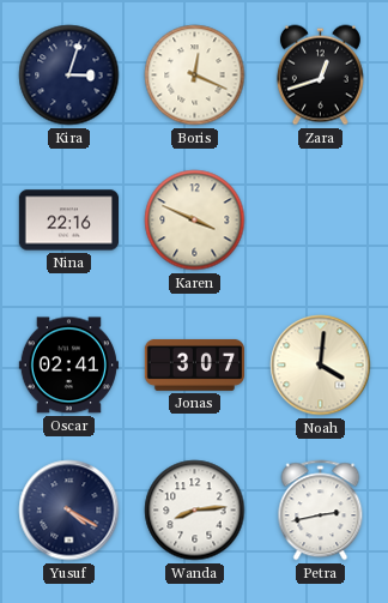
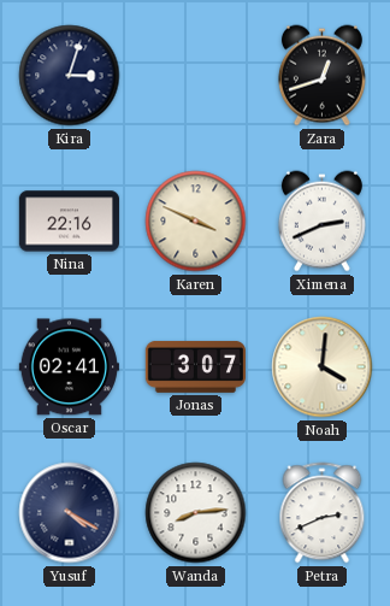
Boris: 12:19 -> none (195, 76)
Ximena: none -> 2:41 (321, 222)
Petra: 2:43 -> 2:41 (323, 513)
